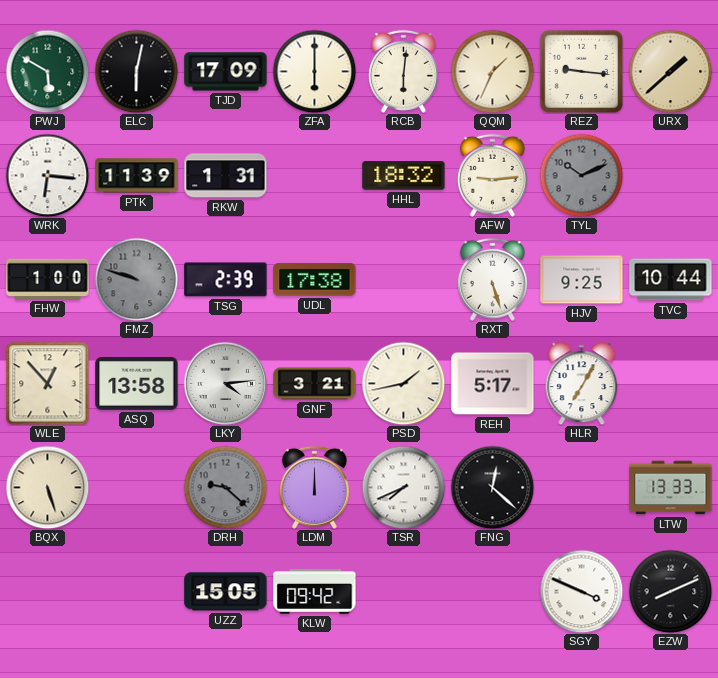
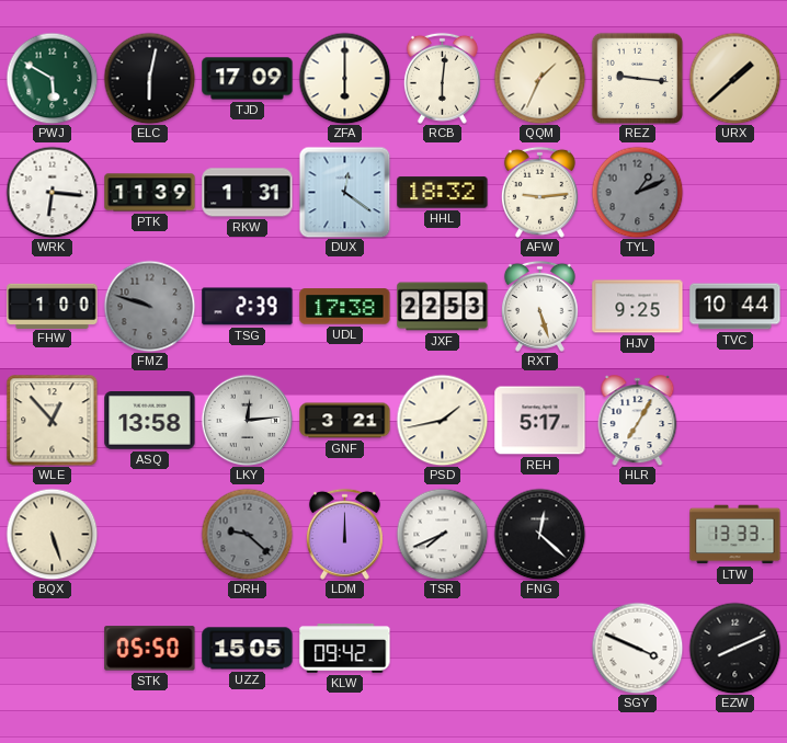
DUX: none -> 12:21 (344, 192)
TYL: 10:11 -> 1:11 (637, 192)
JXF: none -> 22:53 (443, 307)
LKY: 4:14 -> 12:14 (247, 420)
STK: none -> 05:50 (150, 649)
